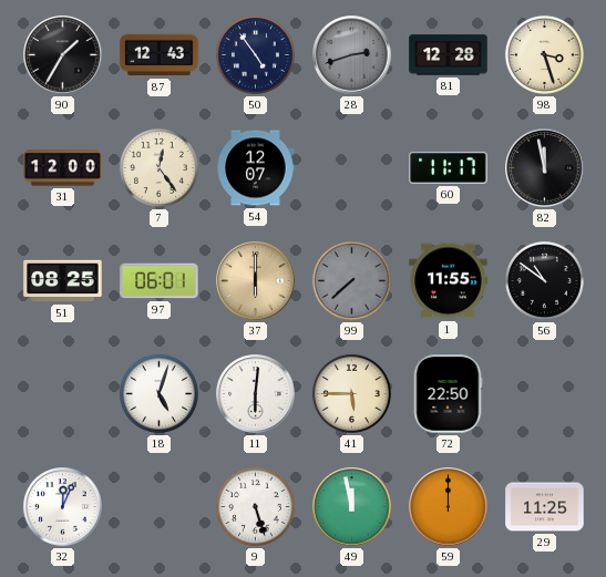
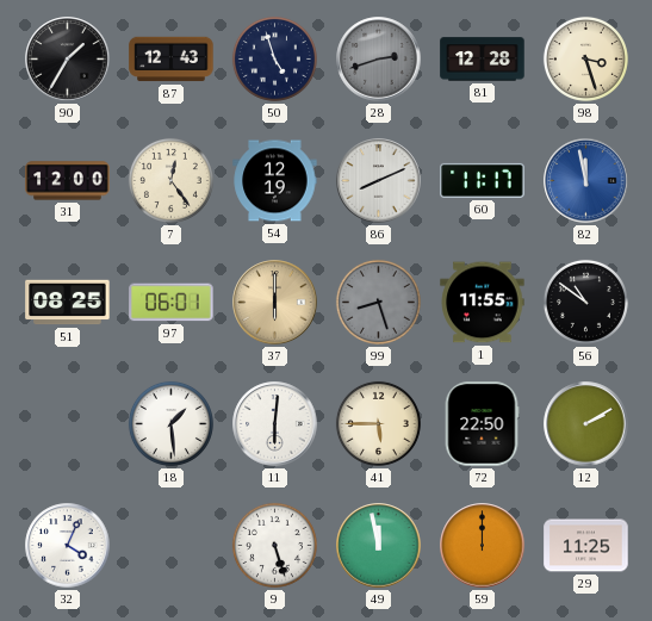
50: 4:54 -> 4:57 (274, 58)
54: 12:07 -> 12:19 (275, 181)
86: none -> 8:11 (379, 181)
82 dial: black -> blue (586, 181)
99: 7:38 -> 8:27 (378, 302)
18: 5:03 -> 1:29 (170, 423)
12: none -> 2:10 (586, 424)
32: 12:04 -> 4:04 (68, 546)
